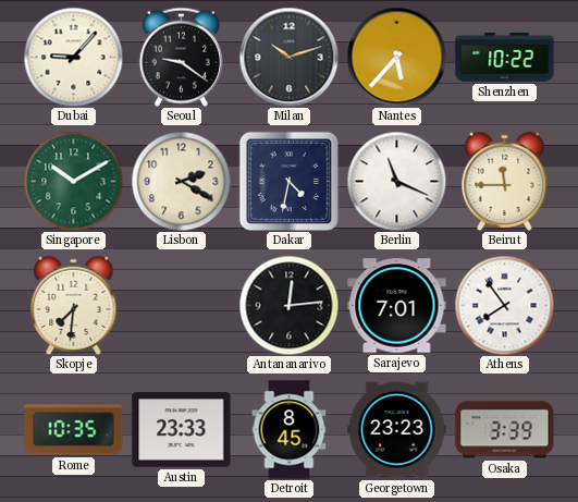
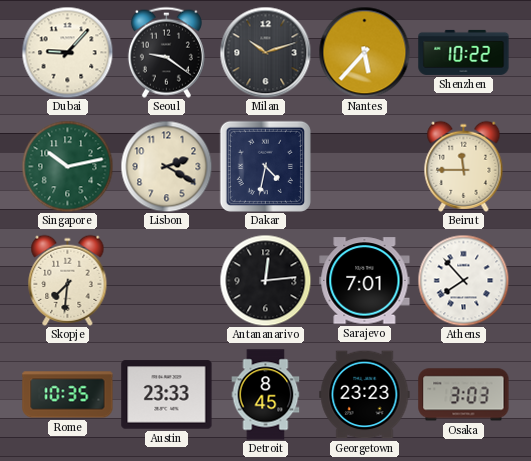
Singapore: 10:10 -> 10:13 (67, 166)
Berlin: 11:19 -> none (396, 181)
Athens: 7:54 -> 7:53 (463, 280)
Osaka: 3:39 -> 3:03 (464, 395)
